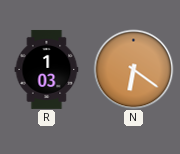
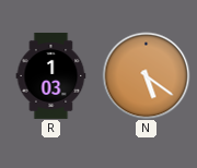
N: 6:21 -> 5:21 (146, 75)
